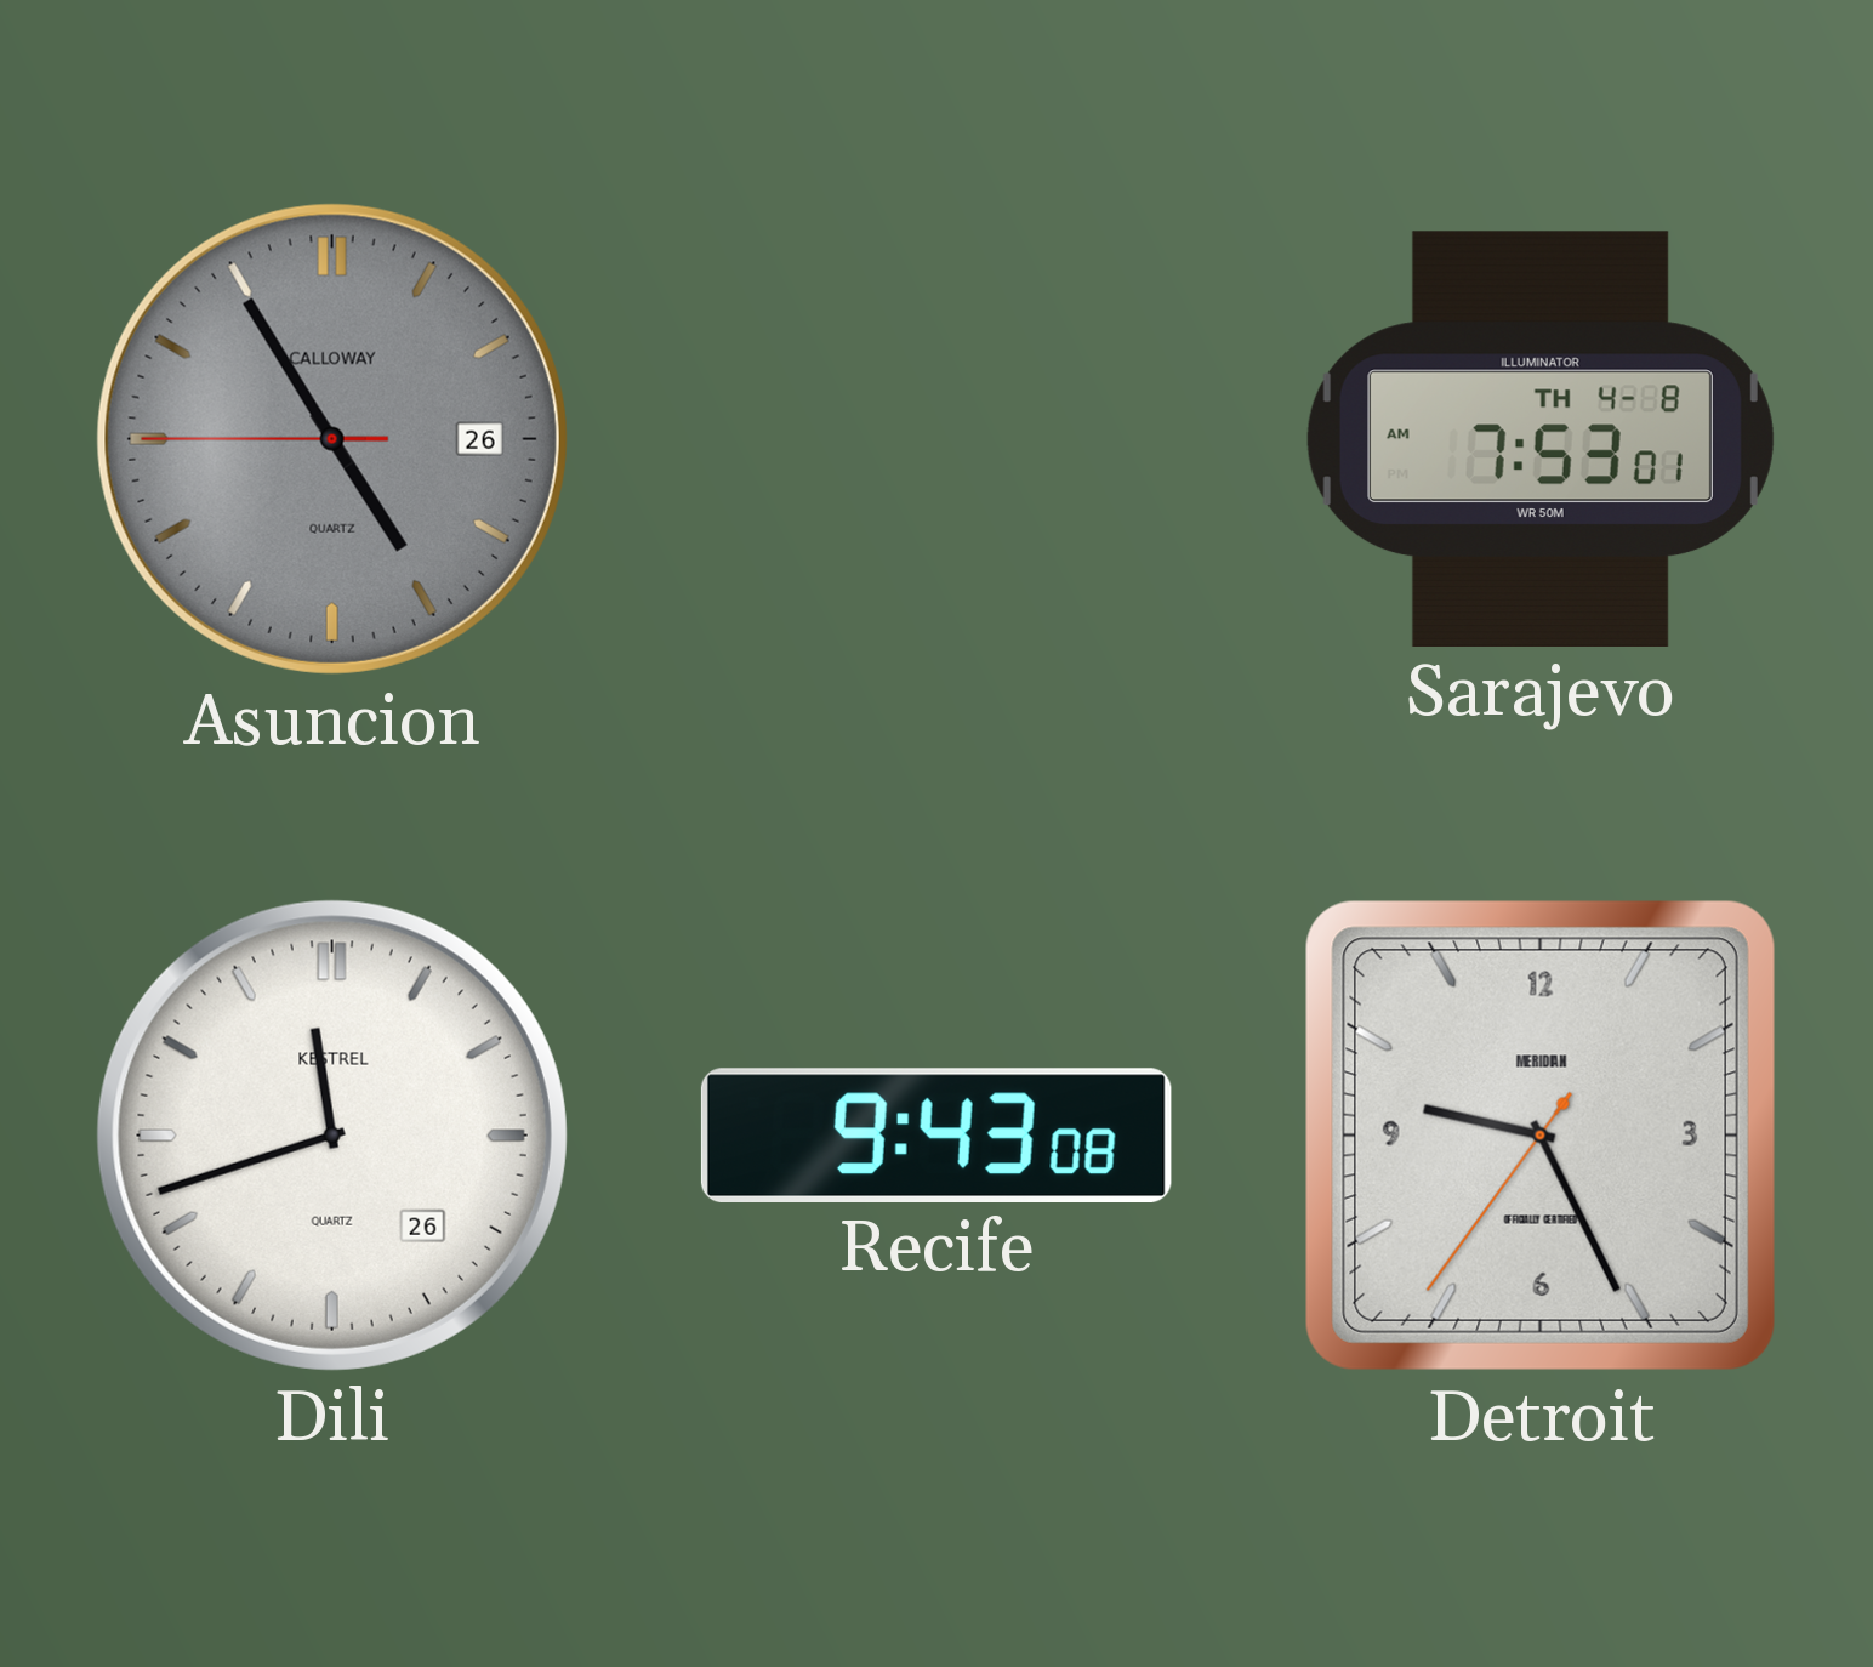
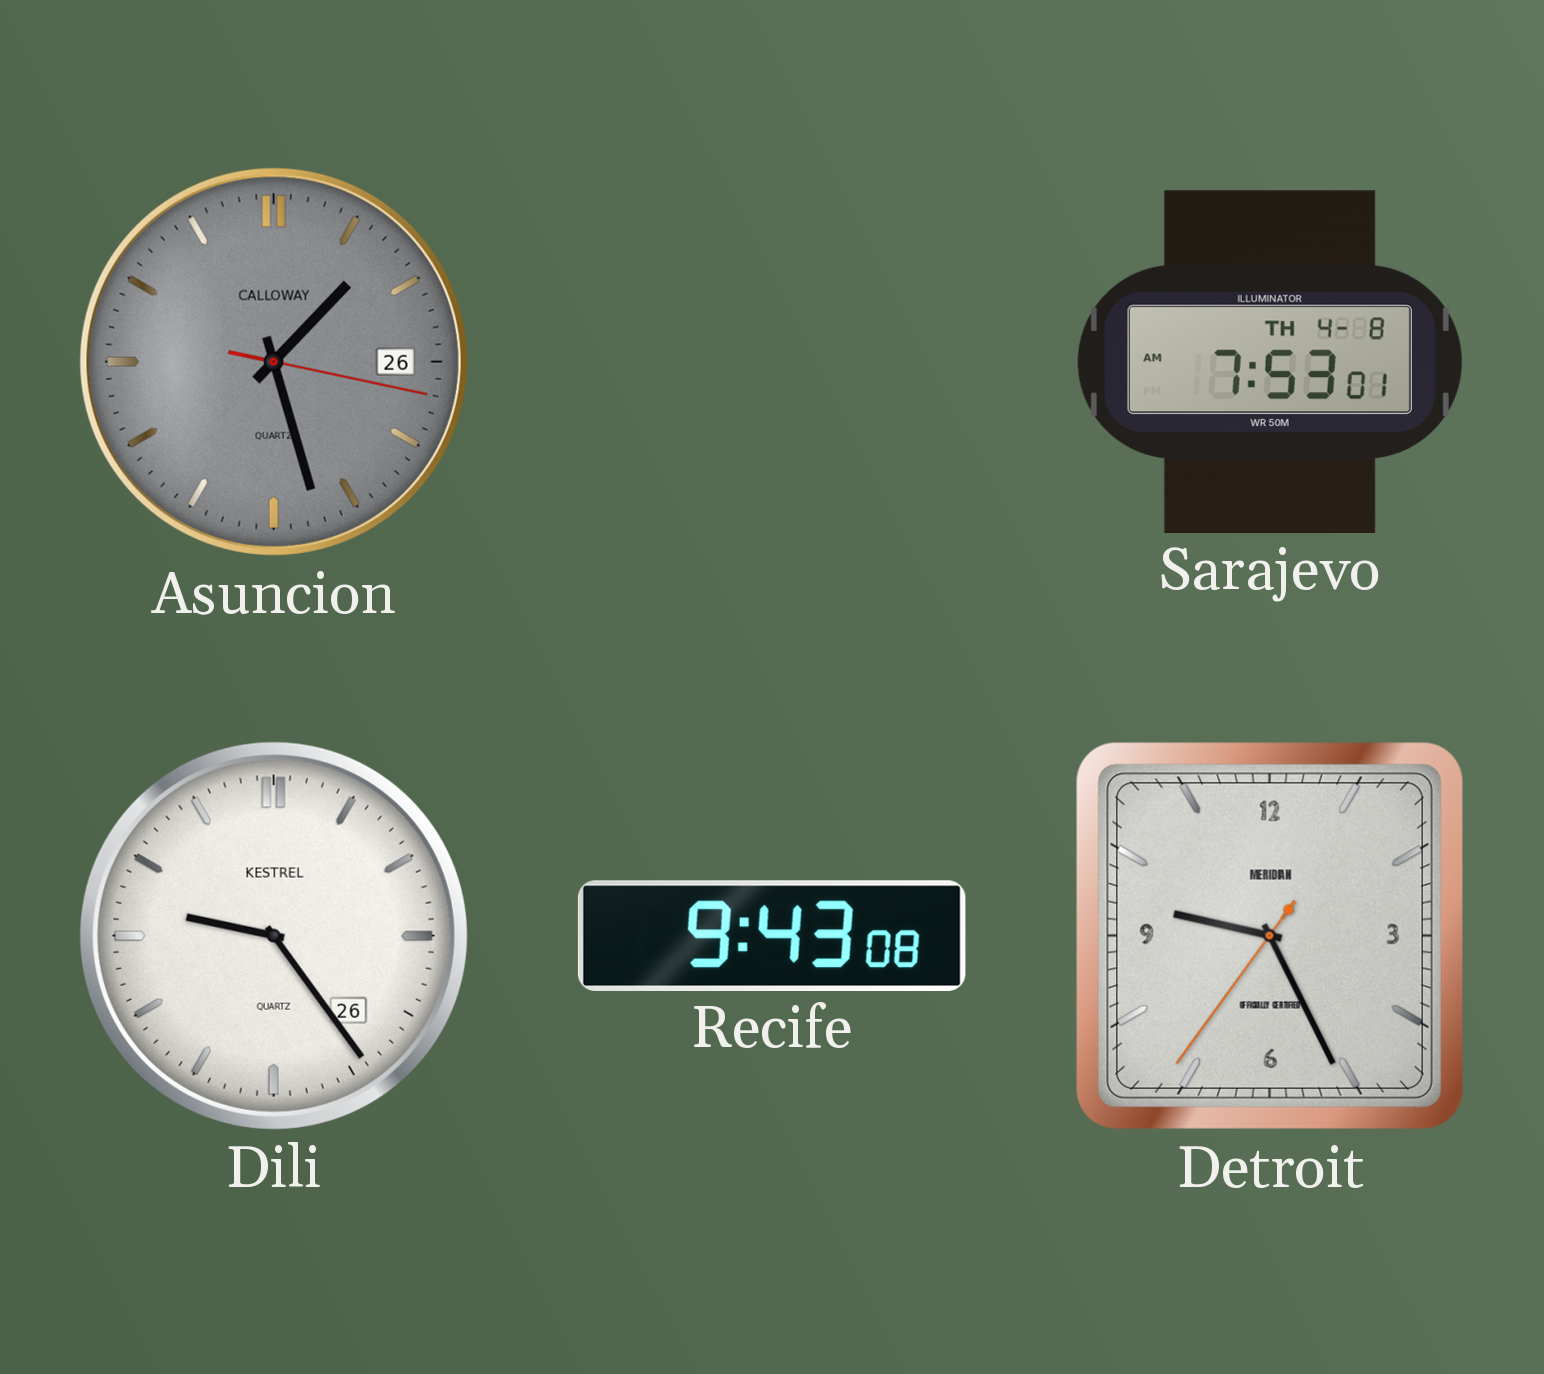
Asuncion: 4:54 -> 1:27 (274, 362)
Dili: 11:42 -> 9:24 (274, 936)
